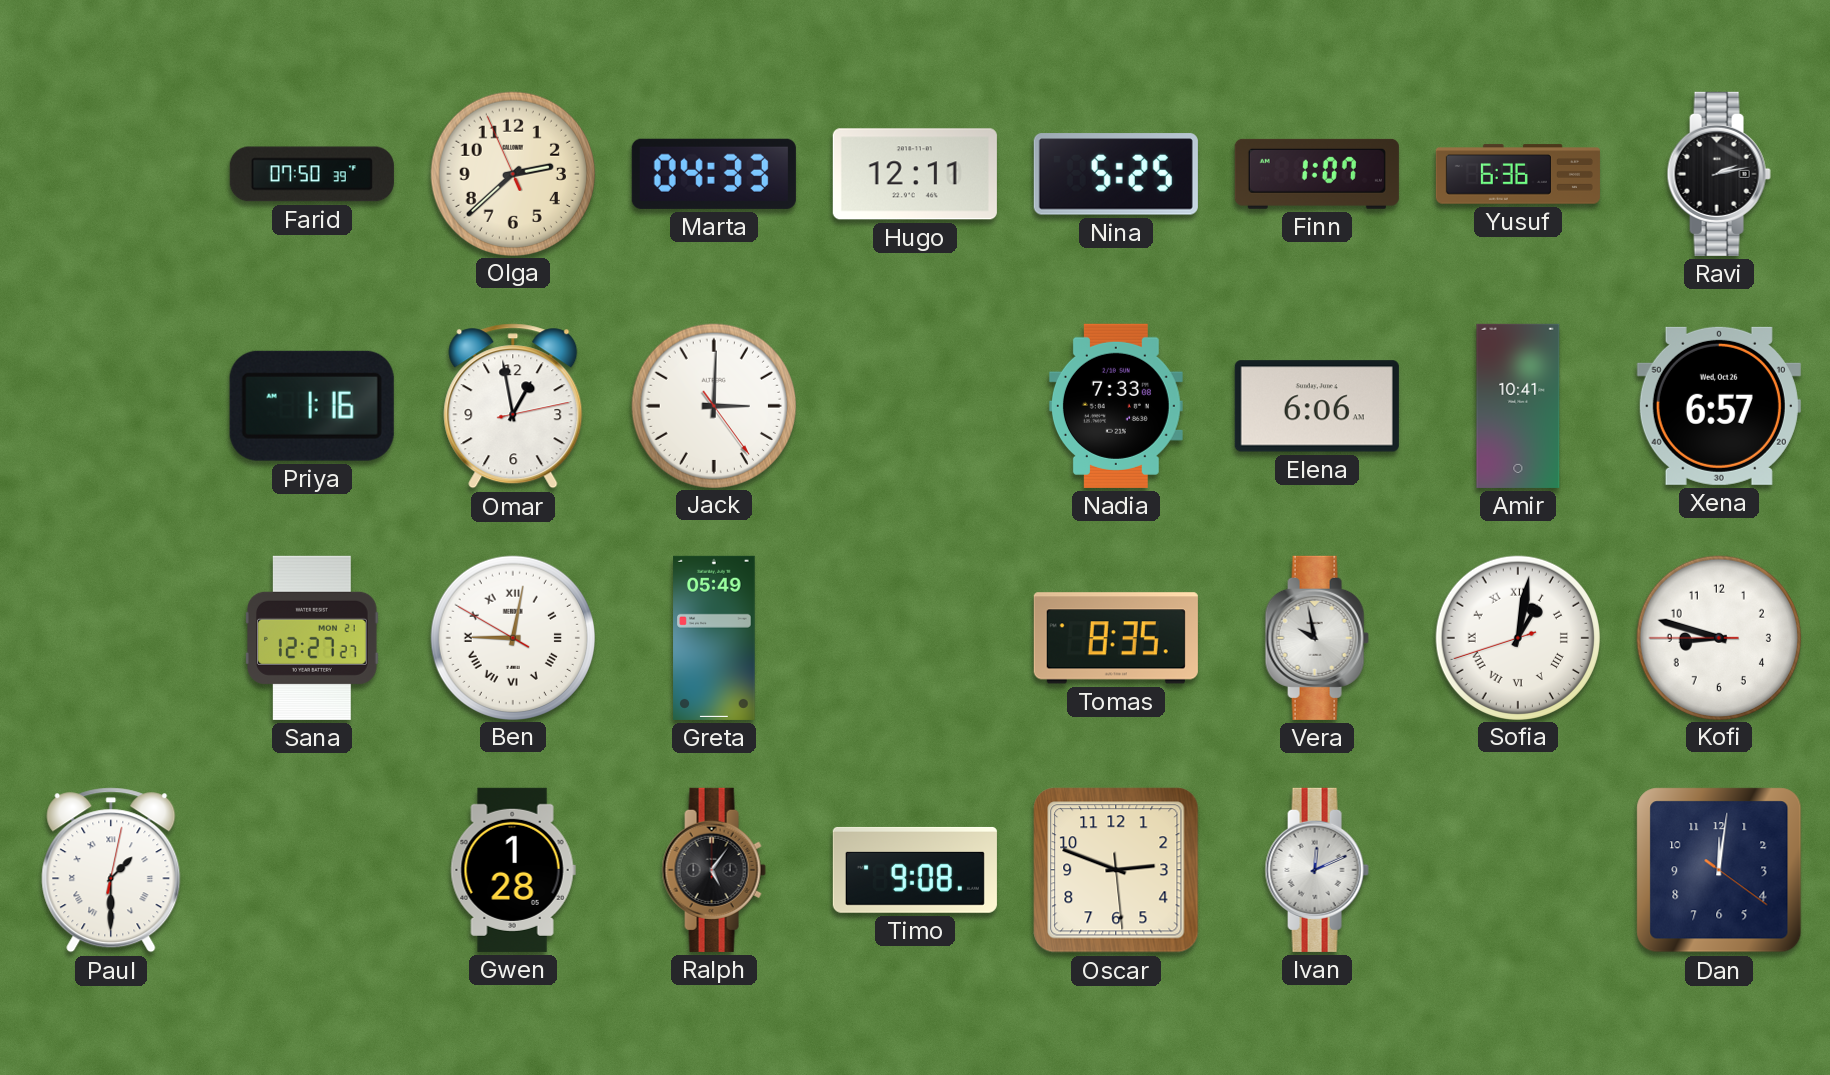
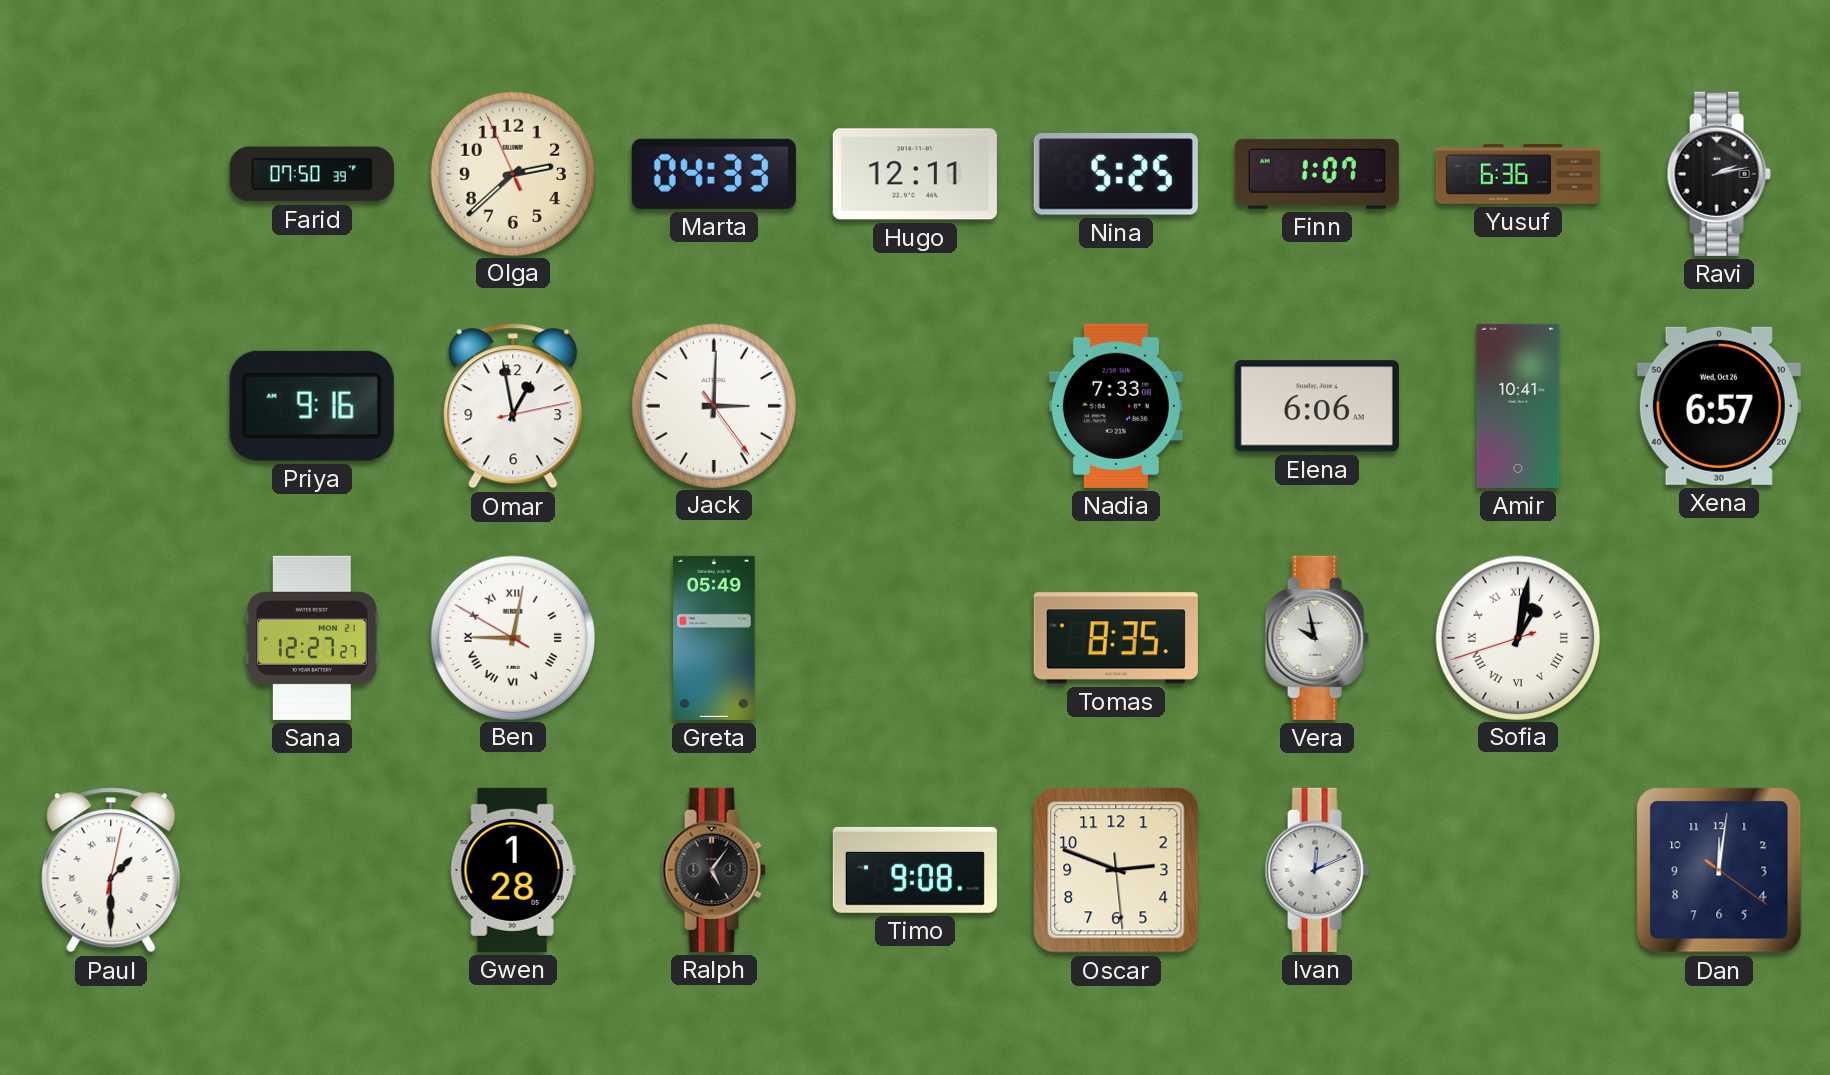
Priya: 1:16 -> 9:16 (312, 406)
Kofi: 8:47 -> none (1718, 637)
